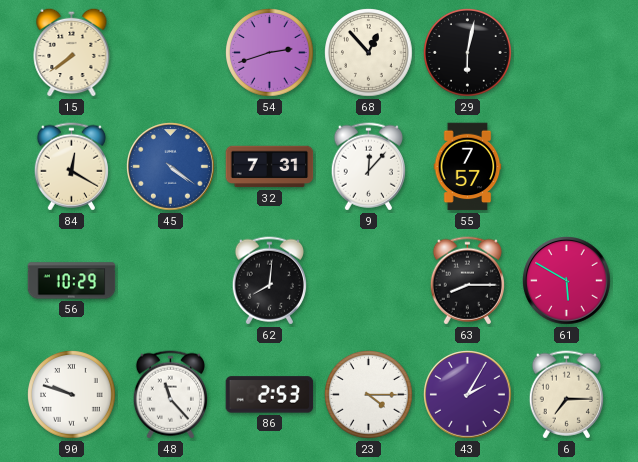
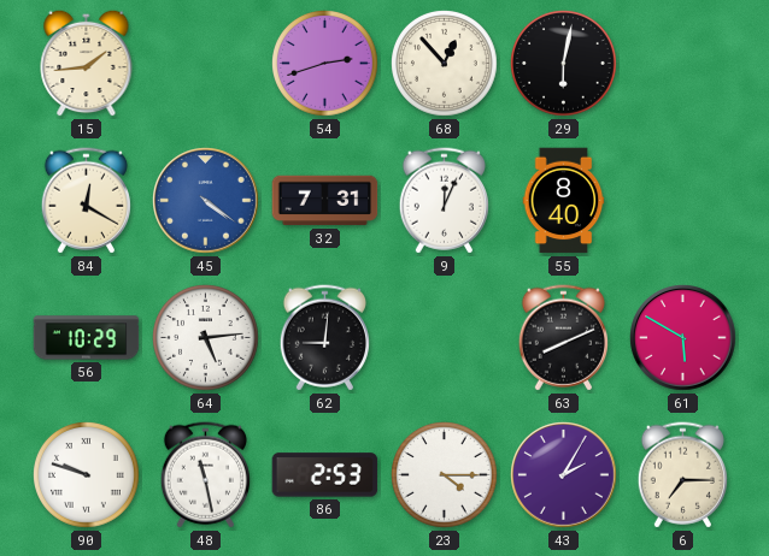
15: 7:39 -> 1:44 (87, 63)
9: 12:07 -> 12:04 (444, 201)
55: 7:57 -> 8:40 (564, 201)
64: none -> 5:14 (206, 338)
62: 8:01 -> 9:01 (324, 338)
63: 8:15 -> 8:11 (563, 338)
48: 11:23 -> 11:28 (205, 475)
